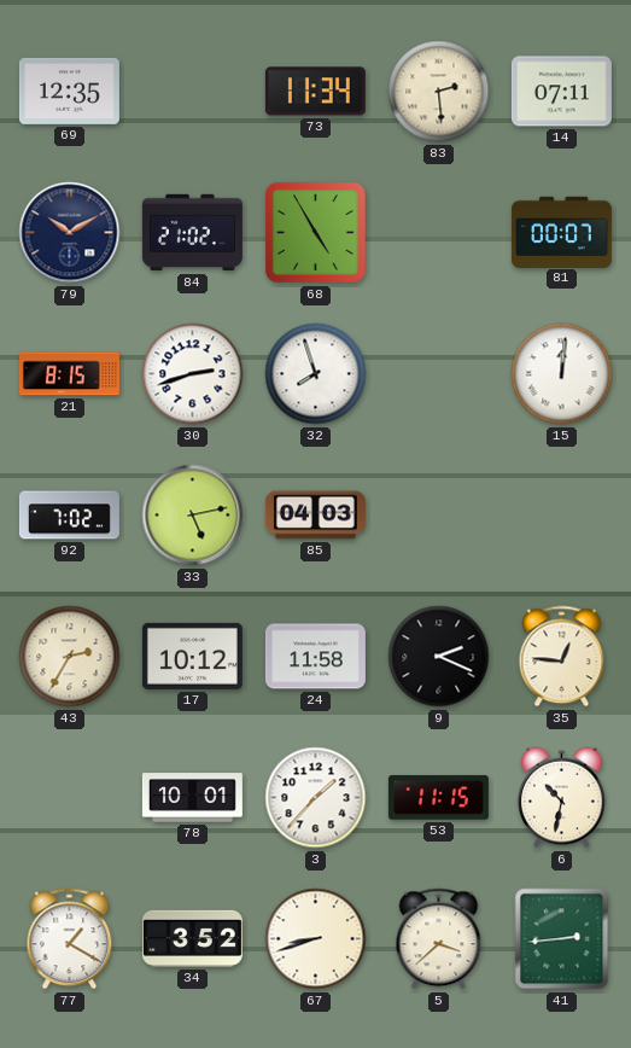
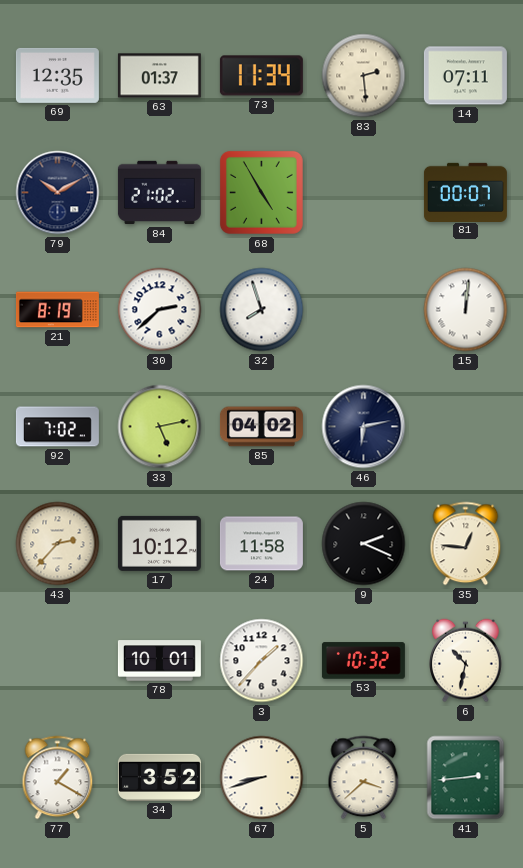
63: none -> 01:37 (159, 76)
21: 8:15 -> 8:19 (57, 310)
30: 2:42 -> 2:38 (160, 310)
85: 04:03 -> 04:02 (261, 427)
46: none -> 6:13 (364, 427)
43: 2:35 -> 2:37 (58, 544)
53: 11:15 -> 10:32 (363, 661)
